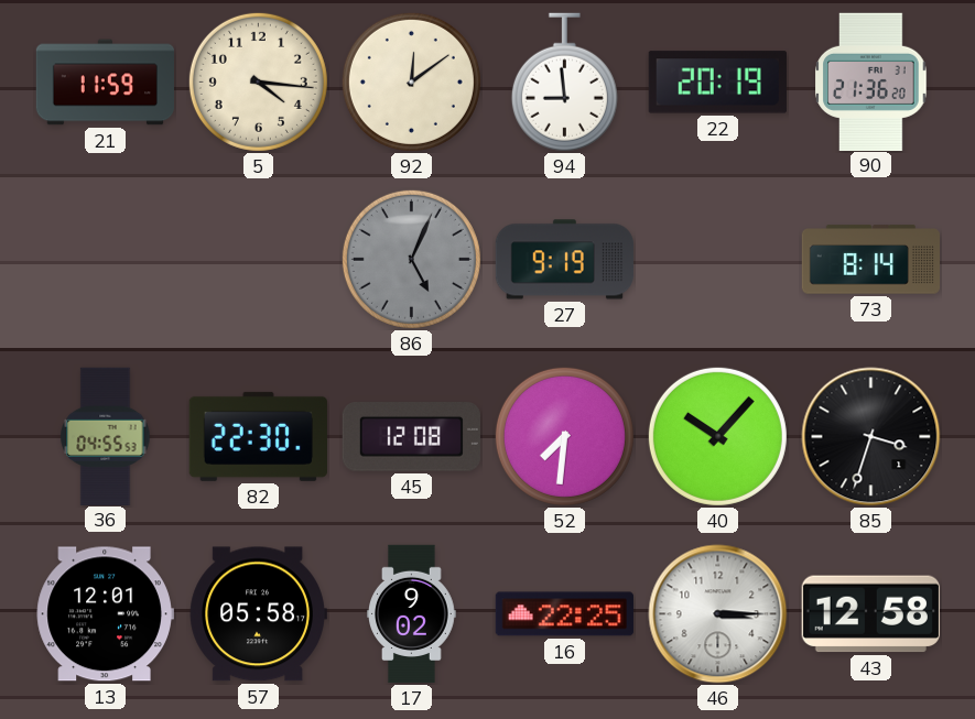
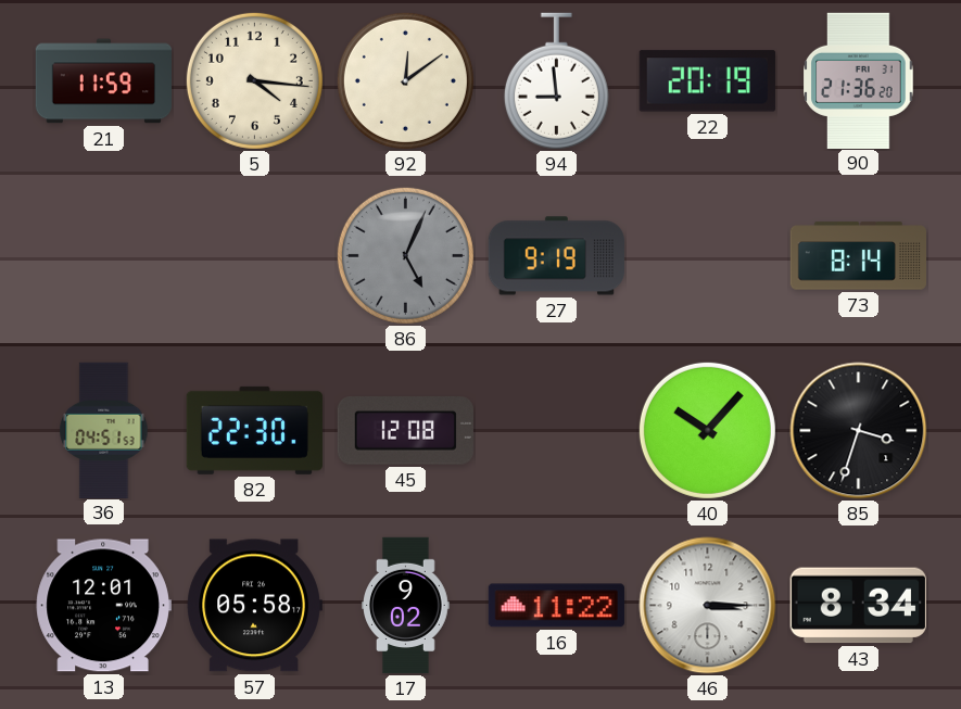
36: 04:55 -> 04:51 (104, 430)
52: 7:31 -> none (564, 436)
16: 22:25 -> 11:22 (556, 606)
43: 12:58 -> 8:34 (858, 606)
